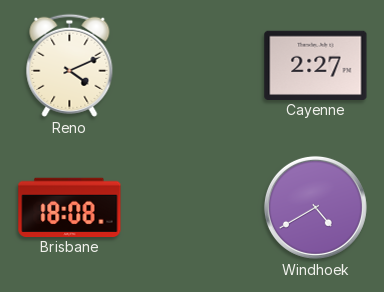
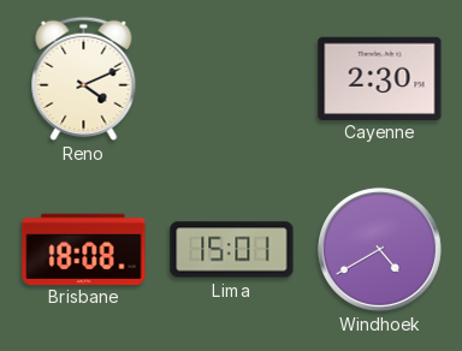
Cayenne: 2:27 -> 2:30 (380, 78)
Lima: none -> 15:01 (232, 250)
